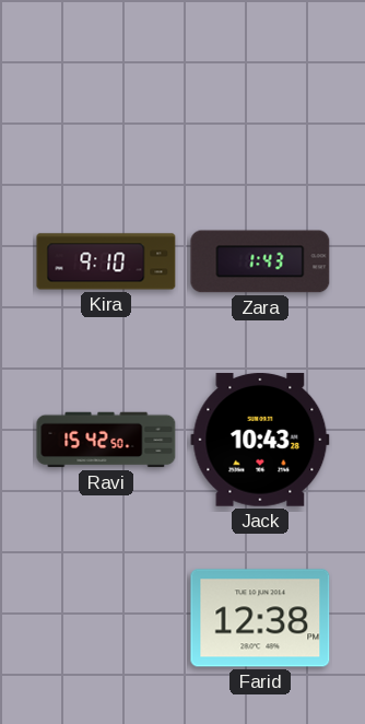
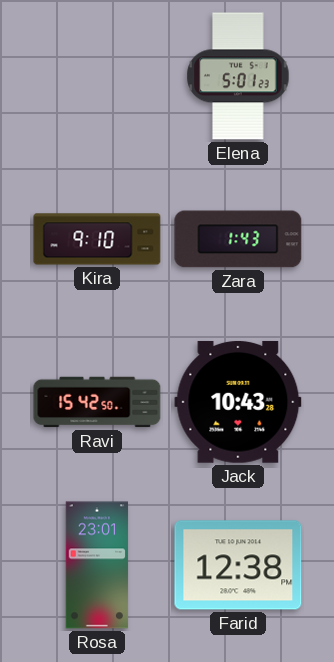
Elena: none -> 5:01 (238, 76)
Rosa: none -> 23:01 (97, 565)
